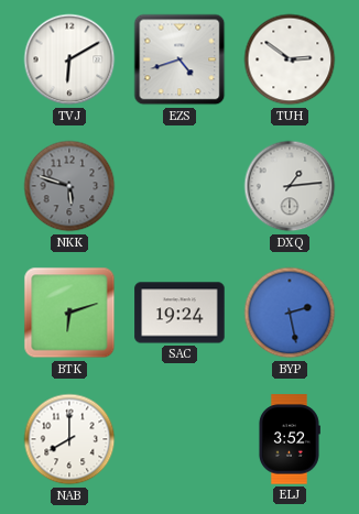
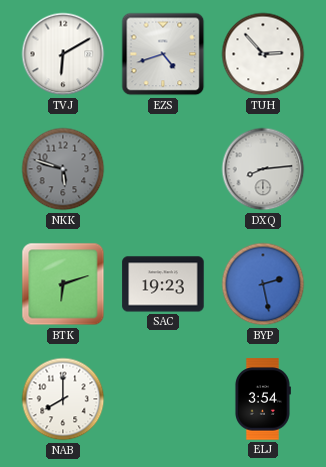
TUH: 2:51 -> 2:53 (263, 54)
DXQ: 1:14 -> 8:14 (263, 169)
SAC: 19:24 -> 19:23 (163, 284)
ELJ: 3:52 -> 3:54 (262, 399)
